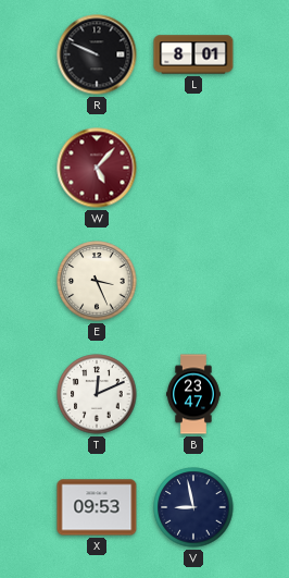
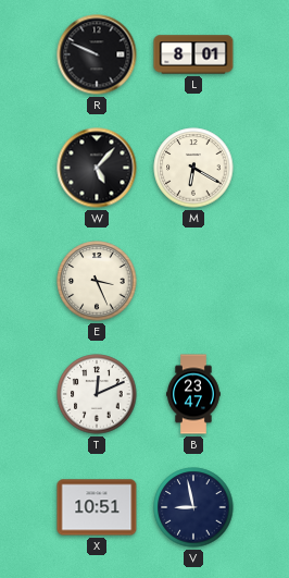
W dial: burgundy -> black (97, 168)
M: none -> 6:20 (193, 168)
X: 09:53 -> 10:51 (97, 507)
